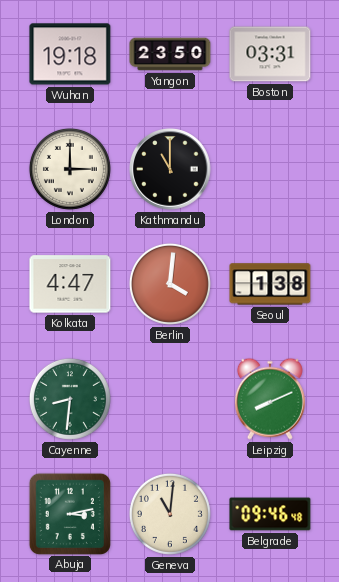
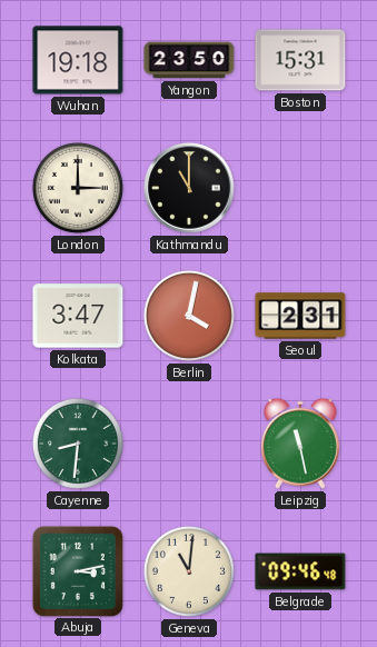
Boston: 03:31 -> 15:31 (300, 60)
Kolkata: 4:47 -> 3:47 (78, 316)
Berlin: 4:01 -> 4:02 (189, 316)
Seoul: 1:38 -> 2:31 (300, 316)
Leipzig: 8:11 -> 11:28 (300, 444)
